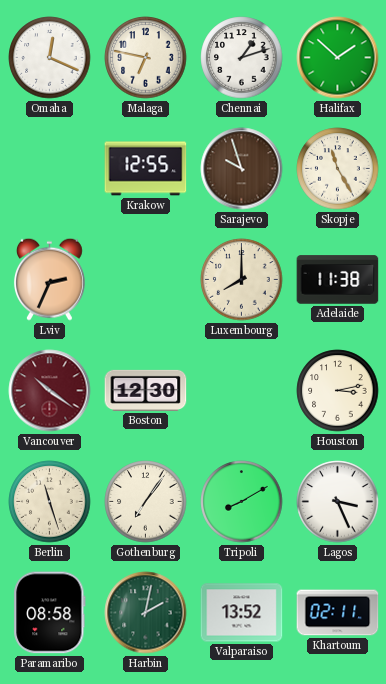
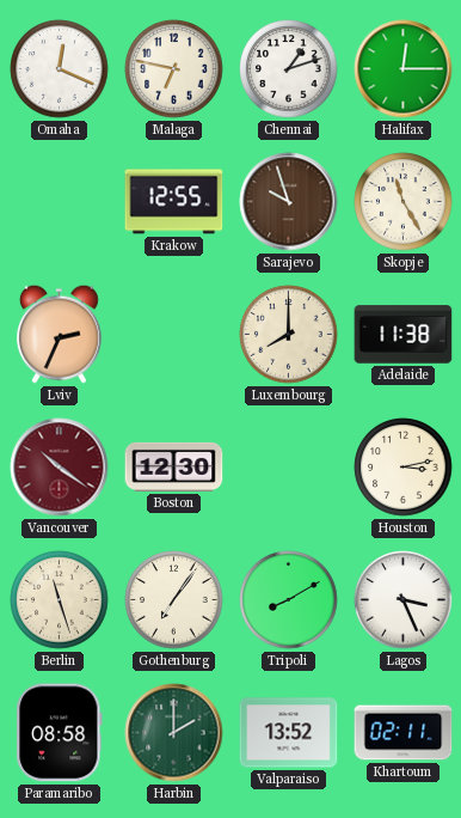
Halifax: 1:52 -> 12:15 (404, 69)
Harbin: 2:02 -> 2:00 (174, 733)
